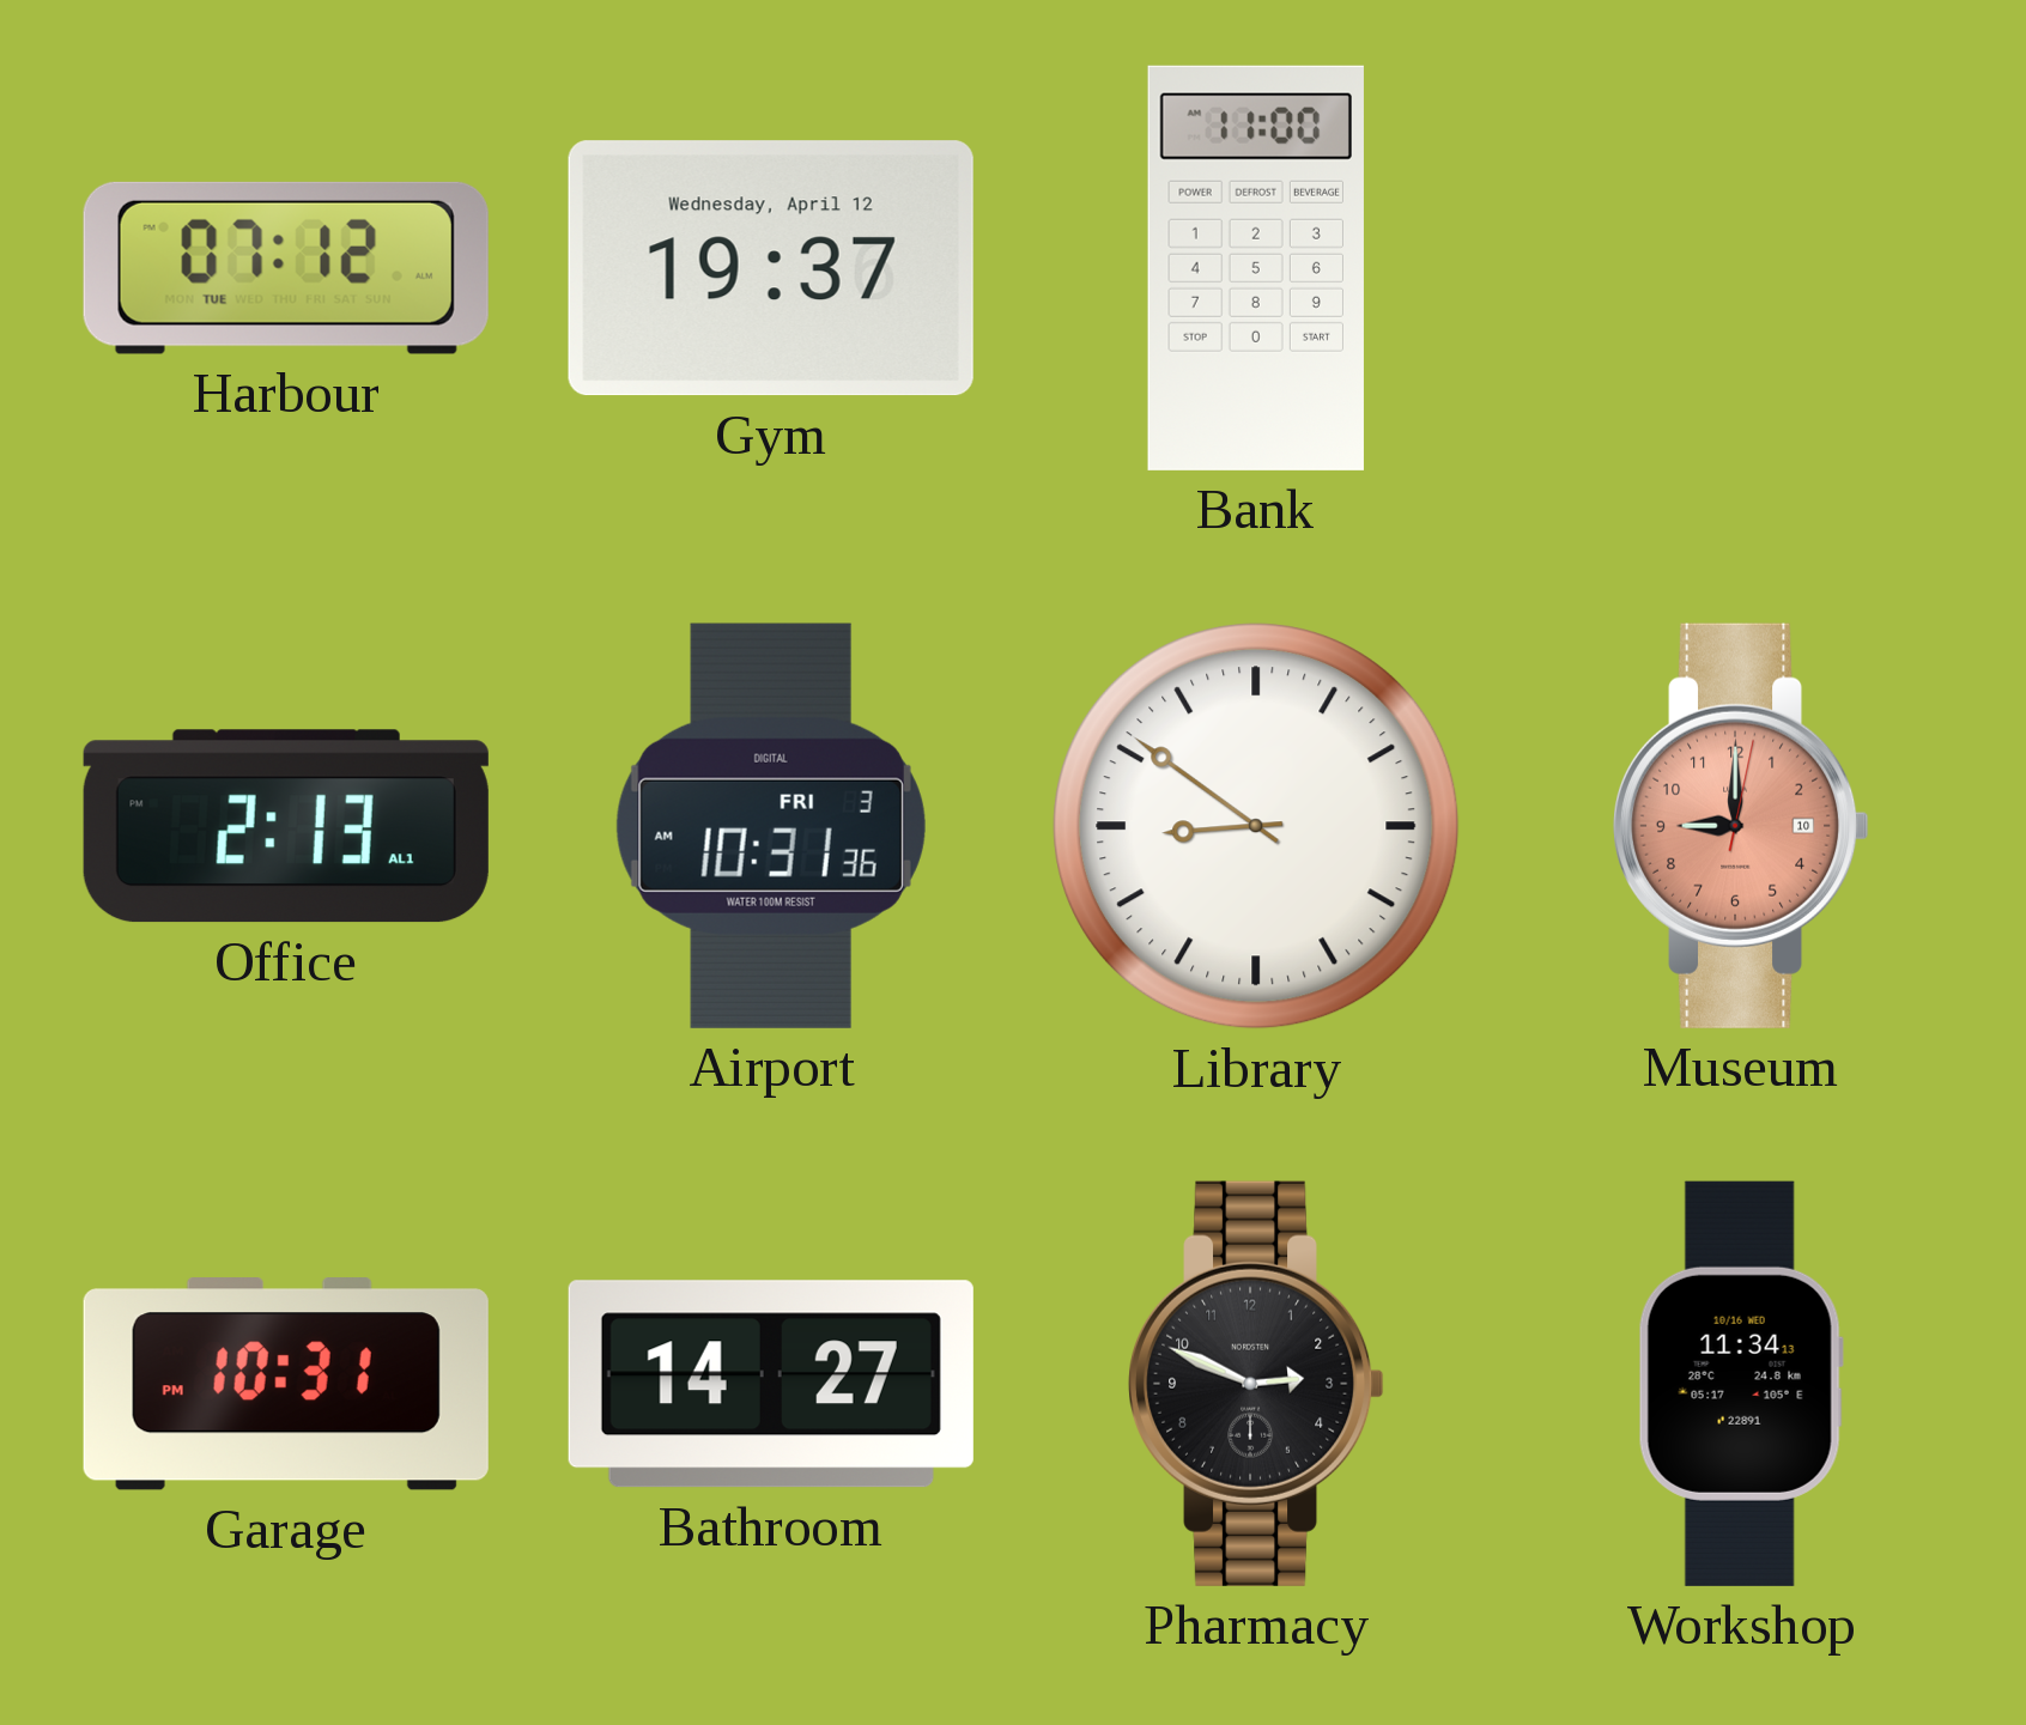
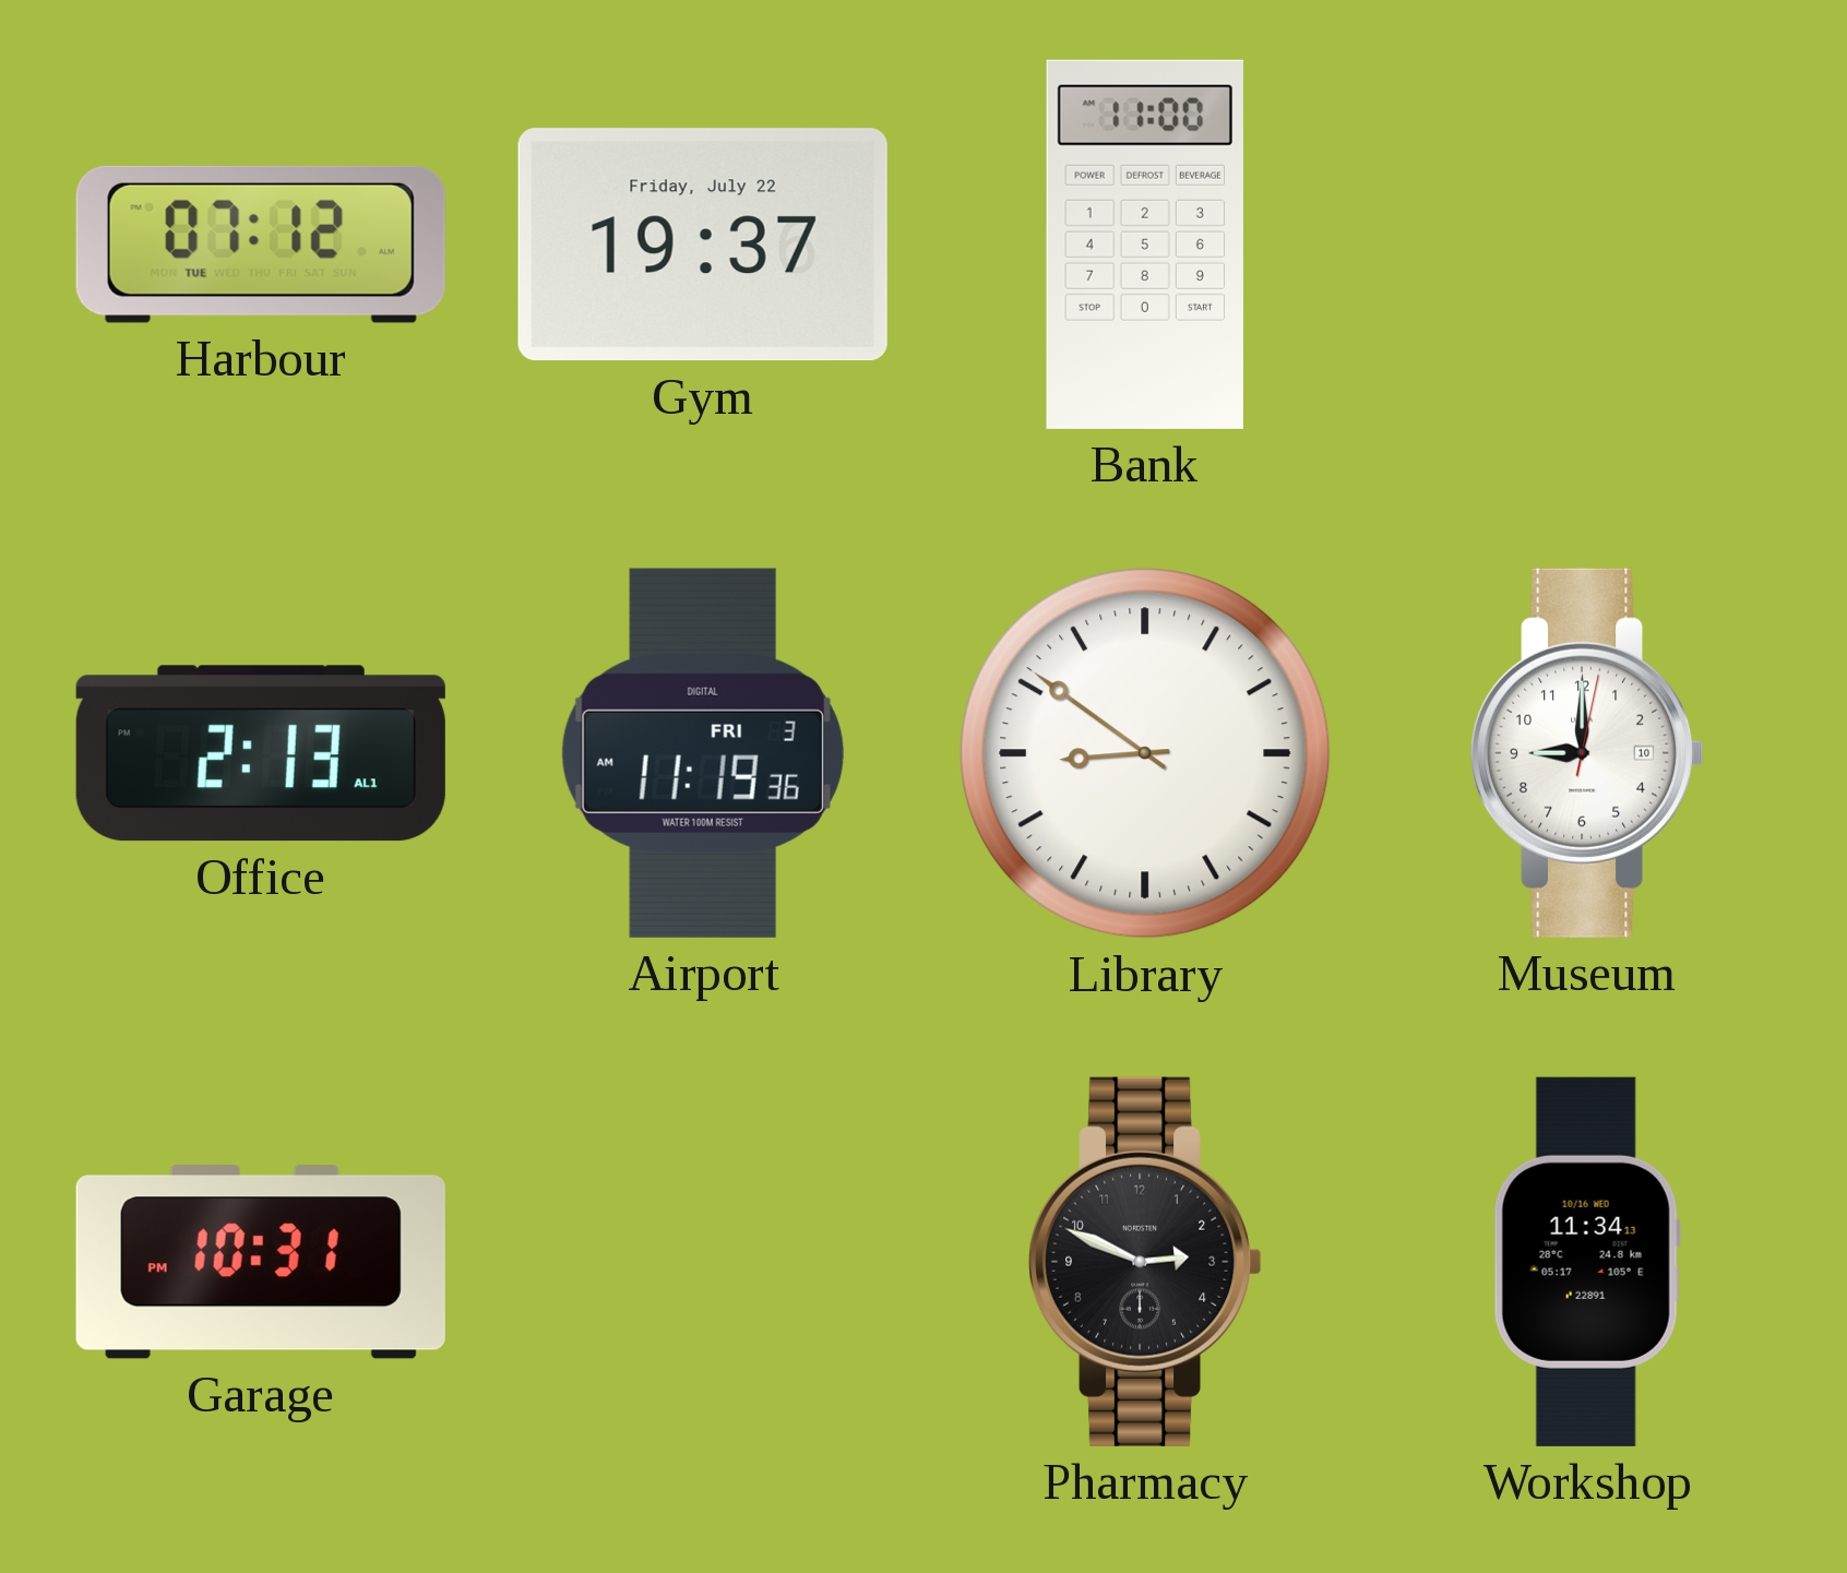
Gym date: Wednesday, April 12 -> Friday, July 22 (703, 245)
Airport: 10:31 -> 11:19 (703, 753)
Museum dial: salmon -> white (1588, 753)
Bathroom: 14:27 -> none (771, 1384)
